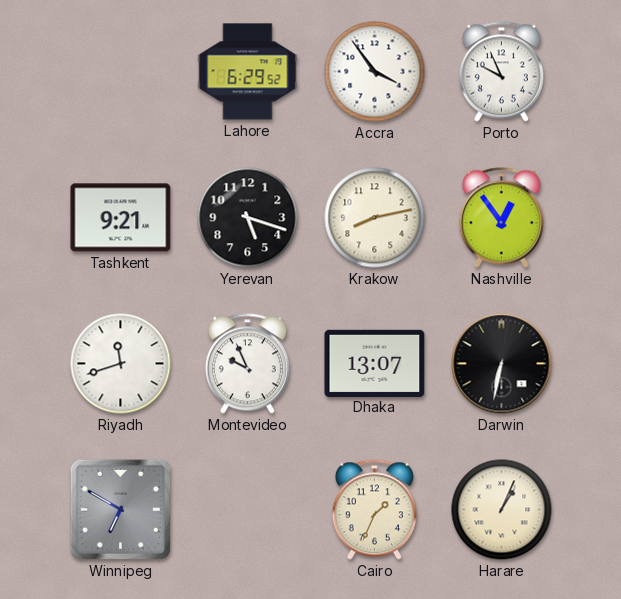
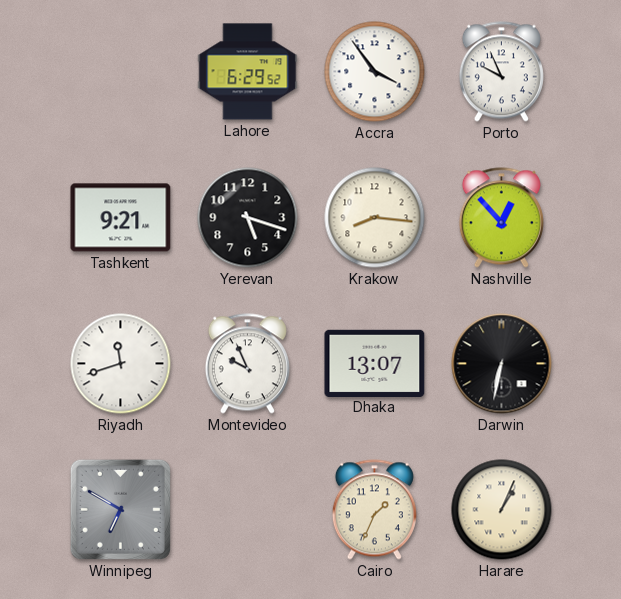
Krakow: 8:13 -> 8:16 (375, 218)
Nashville: 12:54 -> 12:53 (501, 218)
